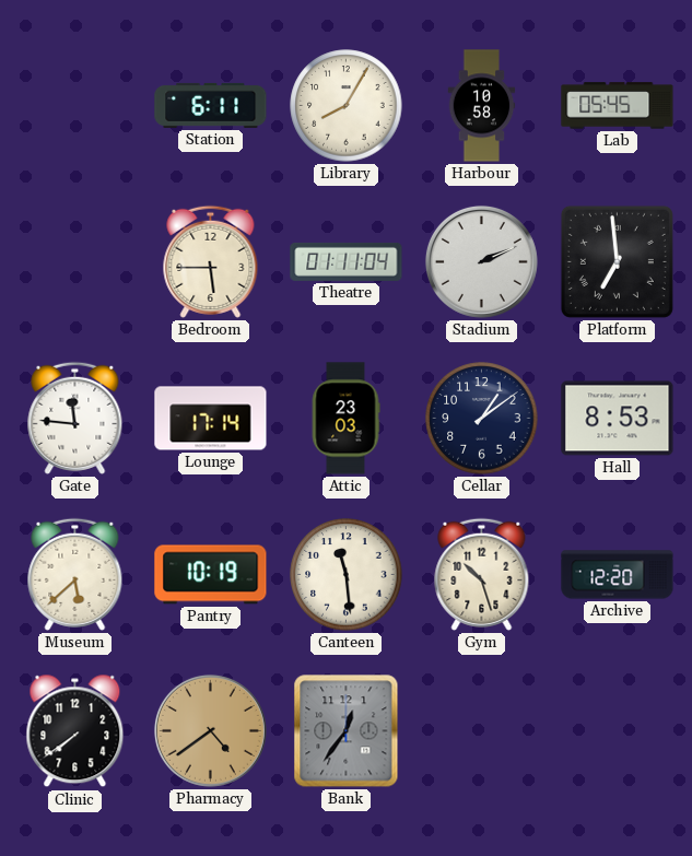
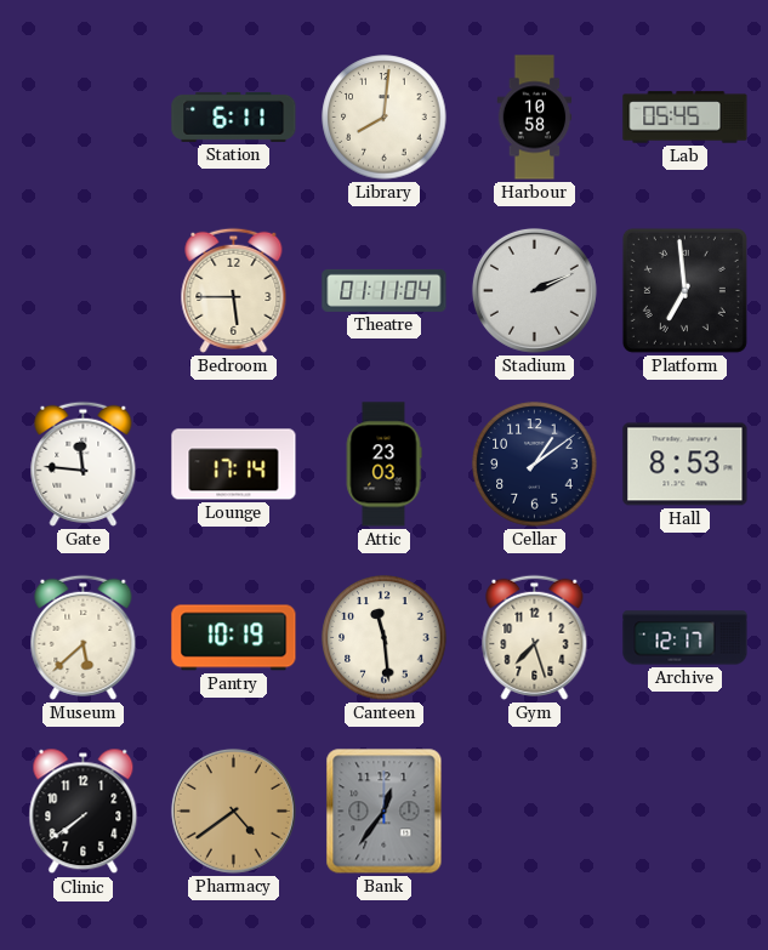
Library: 8:05 -> 8:01 (385, 118)
Gym: 10:27 -> 7:27 (535, 637)
Archive: 12:20 -> 12:17 (685, 638)
